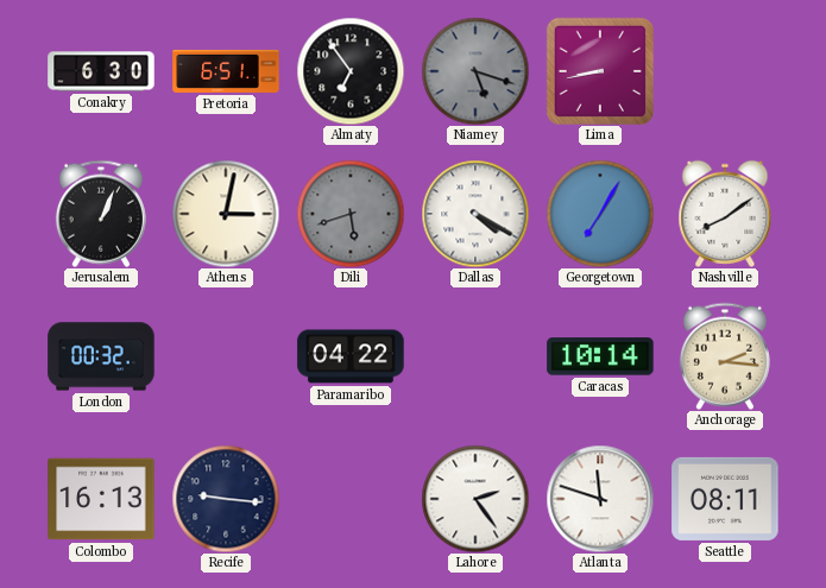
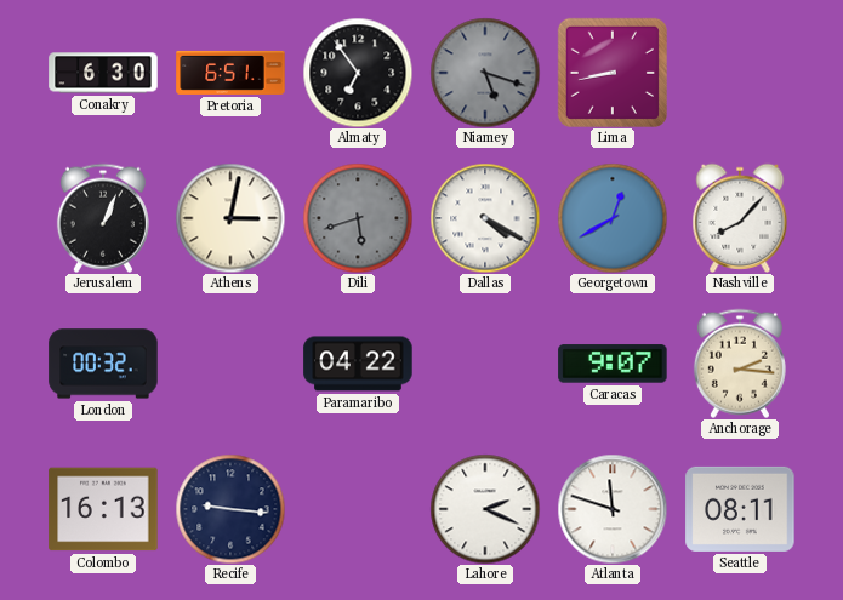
Georgetown: 7:05 -> 12:40 (613, 218)
Nashville: 8:09 -> 8:07 (740, 218)
Caracas: 10:14 -> 9:07 (613, 364)
Lahore: 2:24 -> 2:19 (485, 509)
